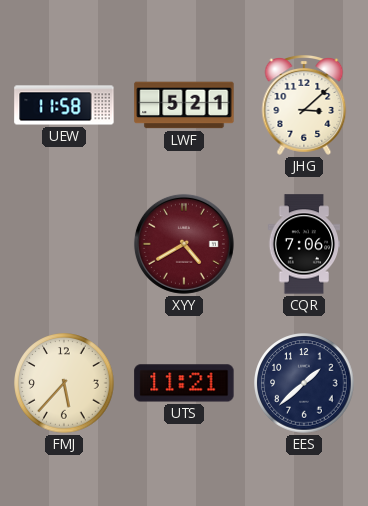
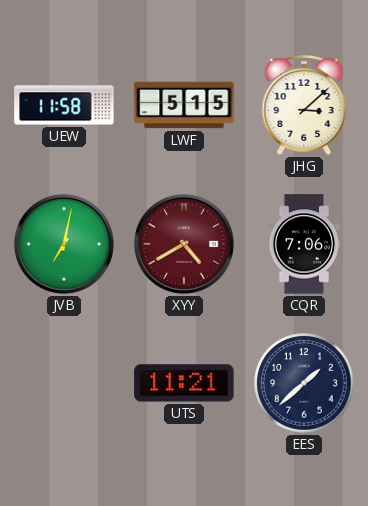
LWF: 5:21 -> 5:15 (184, 105)
JVB: none -> 7:02 (64, 244)
FMJ: 5:37 -> none (64, 383)
